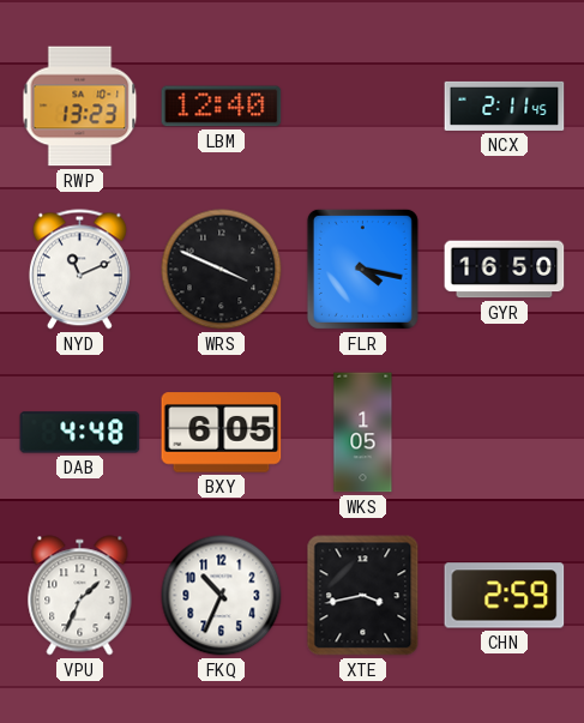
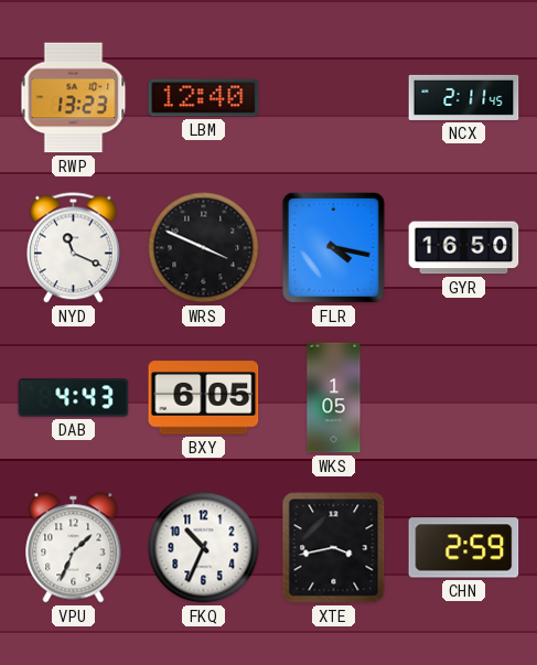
NYD: 11:11 -> 11:19 (73, 248)
DAB: 4:48 -> 4:43 (74, 398)
